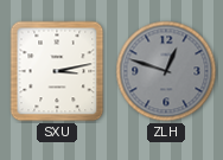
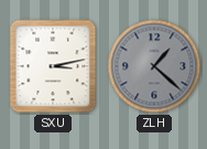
ZLH: 12:48 -> 1:22 (154, 66)
